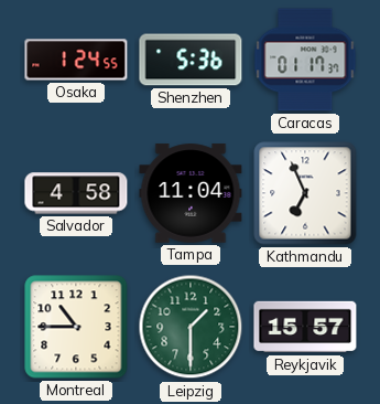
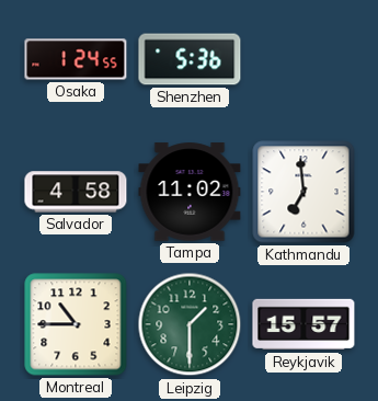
Caracas: 01:17 -> none (305, 60)
Tampa: 11:04 -> 11:02 (190, 192)
Kathmandu: 6:56 -> 6:59 (303, 192)
